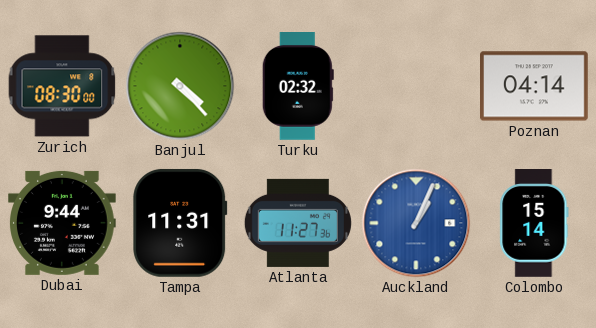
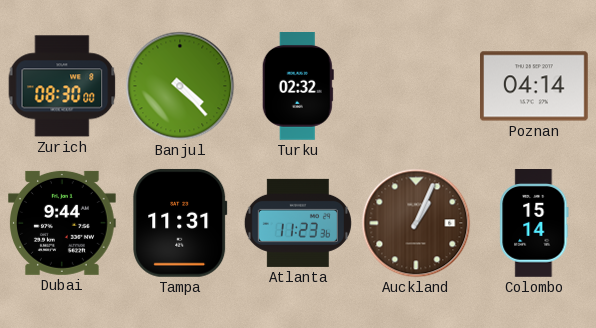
Atlanta: 11:27 -> 11:23 (298, 223)
Auckland dial: blue -> brown (416, 223)
